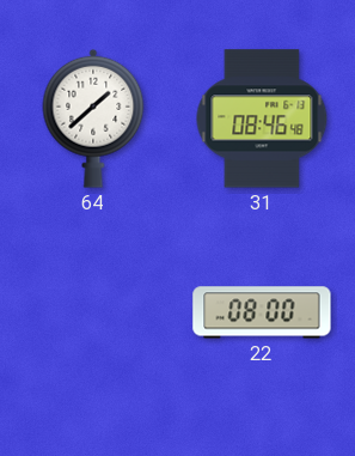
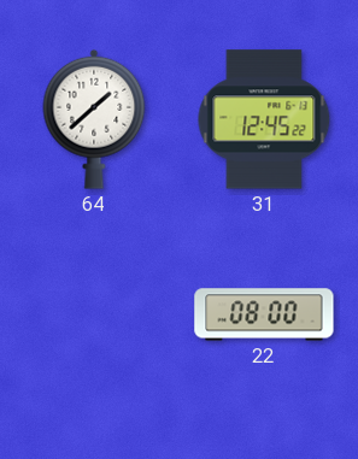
31: 08:46 -> 12:45 (264, 119)
